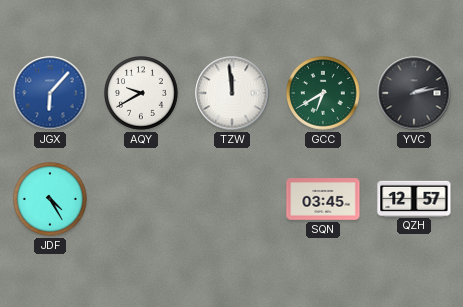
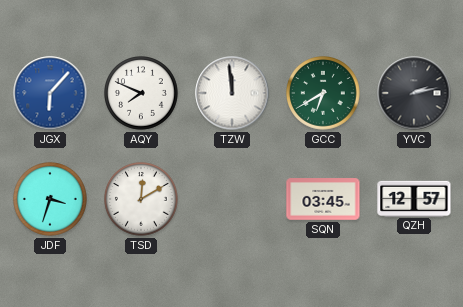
AQY: 9:40 -> 7:49 (142, 94)
JDF: 4:25 -> 3:33 (51, 200)
TSD: none -> 12:10 (142, 200)
